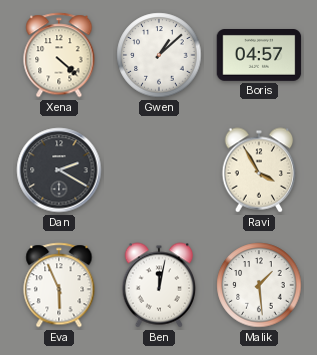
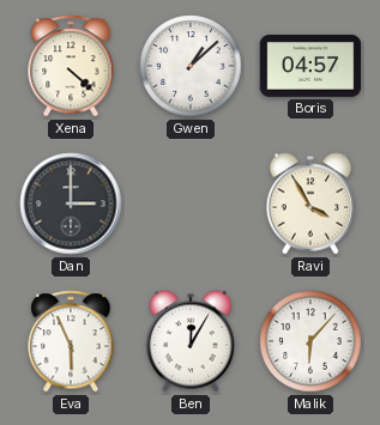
Dan: 2:20 -> 3:00 (71, 204)
Ben: 12:02 -> 12:05 (191, 341)
Malik: 1:29 -> 6:07 (310, 341)
